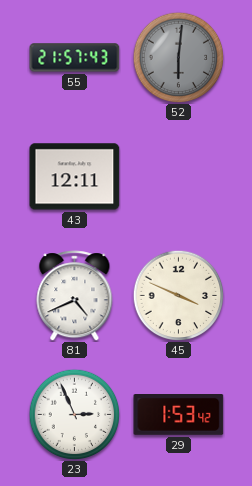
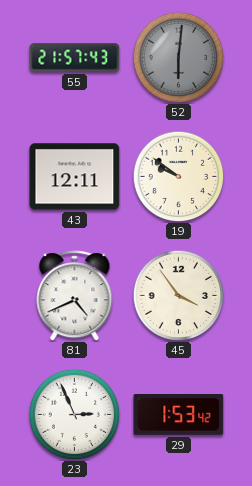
19: none -> 9:51 (178, 176)
45: 3:49 -> 3:54 (178, 295)
